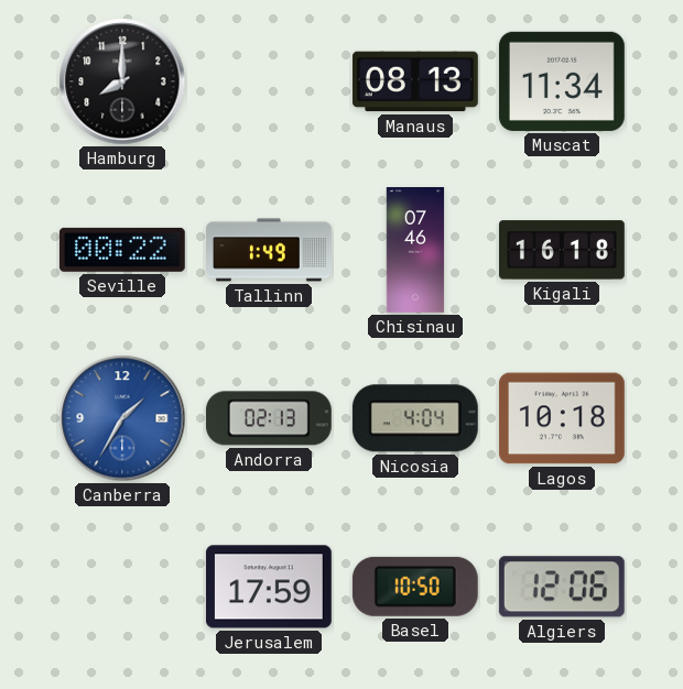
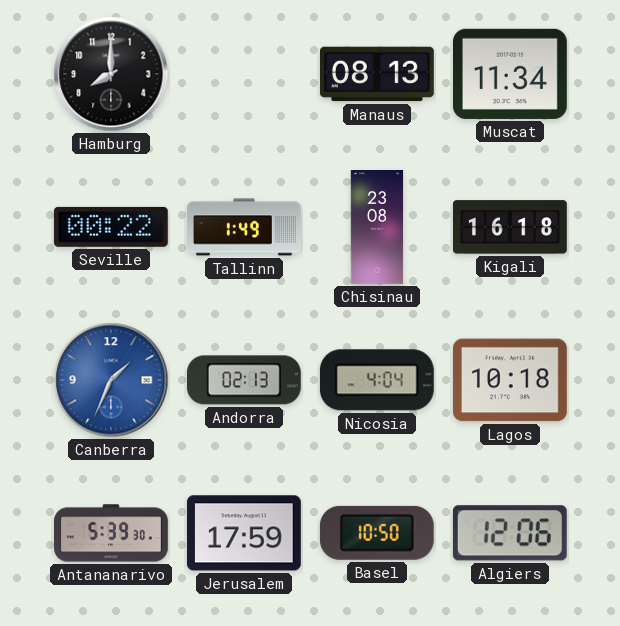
Chisinau: 07:46 -> 23:08 (377, 228)
Canberra: 1:35 -> 1:34 (111, 380)
Antananarivo: none -> 5:39 (112, 533)
